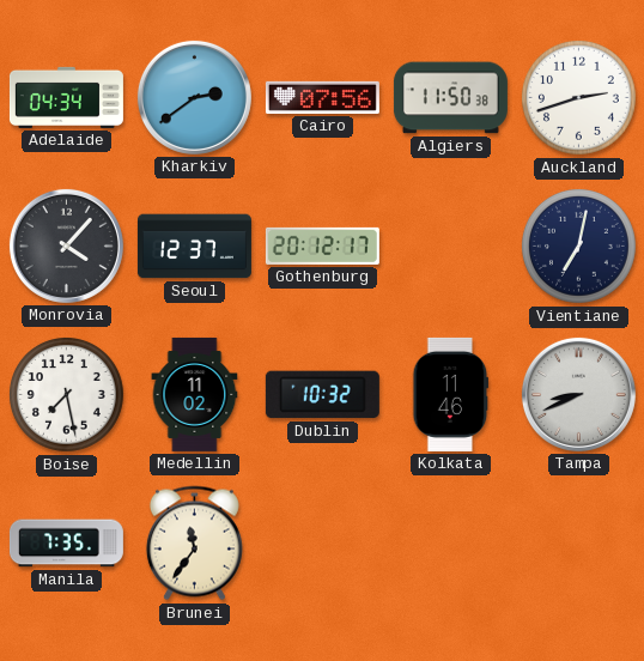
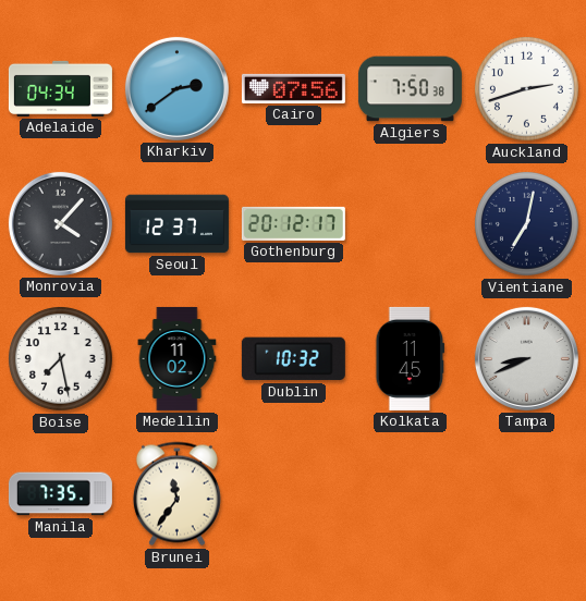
Algiers: 11:50 -> 7:50 (410, 89)
Kolkata: 11:46 -> 11:45 (411, 358)
